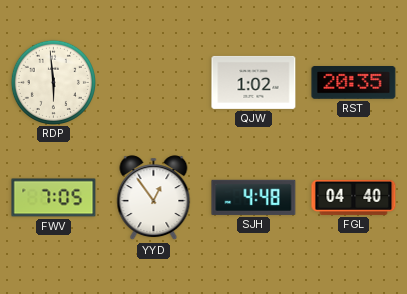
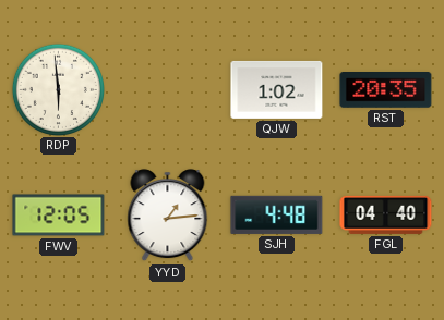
FWV: 7:05 -> 12:05 (59, 216)
YYD: 12:54 -> 1:14 (168, 216)
